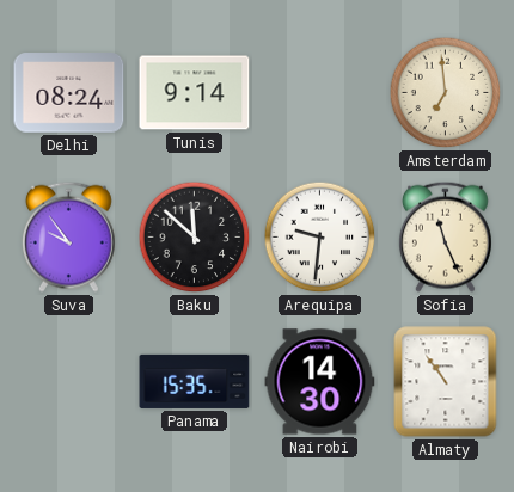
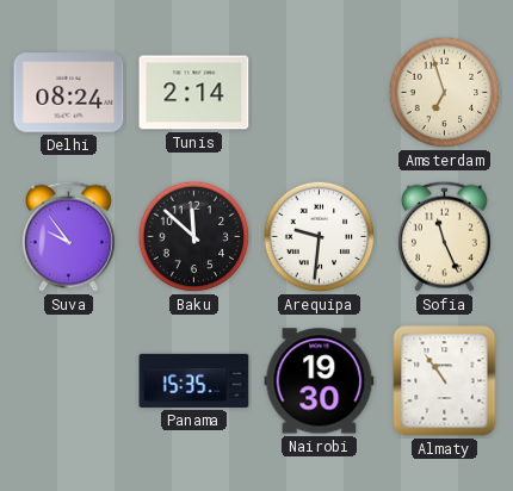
Tunis: 9:14 -> 2:14 (194, 93)
Amsterdam: 6:59 -> 6:57 (445, 93)
Nairobi: 14:30 -> 19:30 (320, 381)
